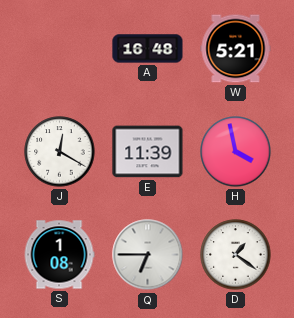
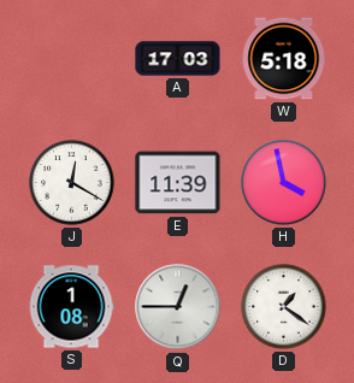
A: 16:48 -> 17:03 (178, 59)
W: 5:21 -> 5:18 (284, 59)
Q: 6:45 -> 12:45 (178, 307)
